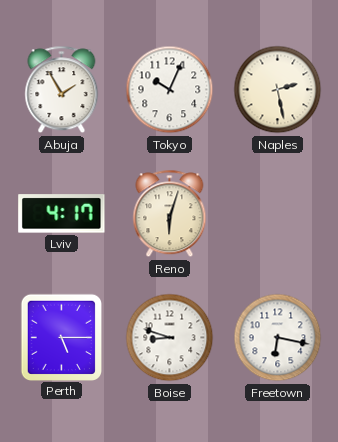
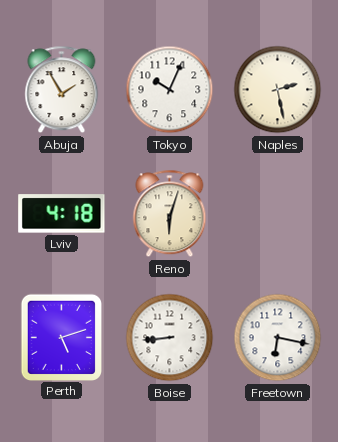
Lviv: 4:17 -> 4:18 (62, 214)
Perth: 5:15 -> 5:12 (61, 337)
Boise: 8:48 -> 8:44 (170, 338)
